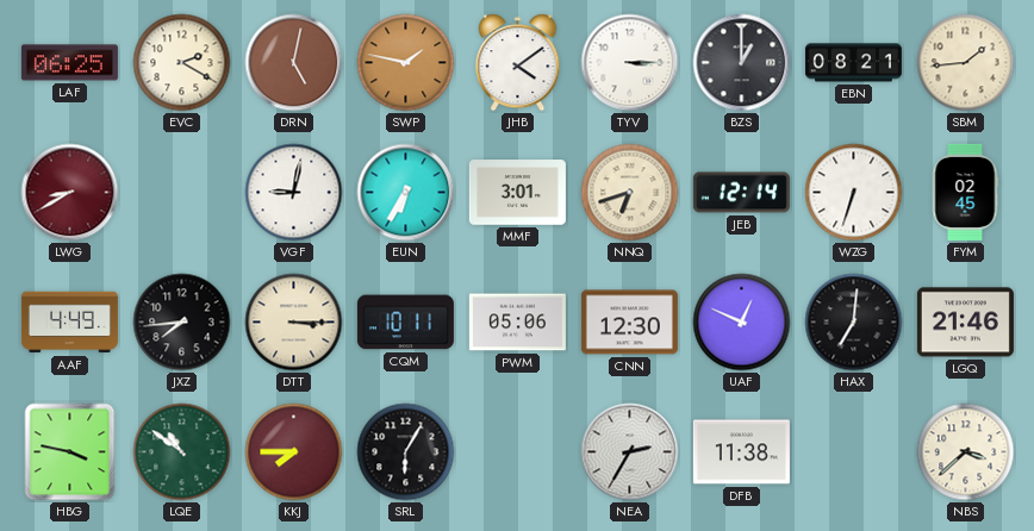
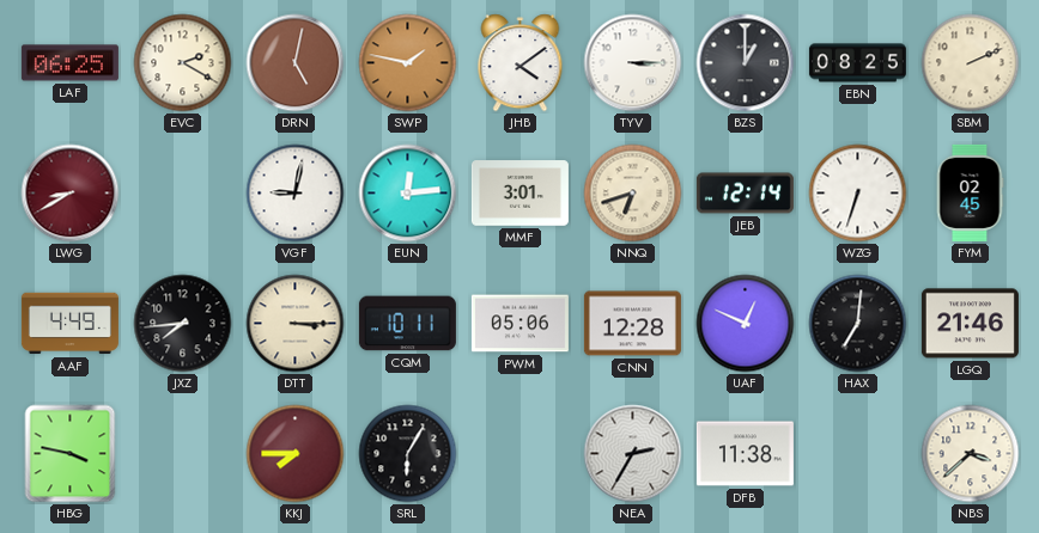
EBN: 08:21 -> 08:25 (857, 63)
SBM: 1:44 -> 2:11 (971, 63)
EUN: 6:35 -> 12:14 (408, 194)
CNN: 12:30 -> 12:28 (632, 324)
LQE: 10:51 -> none (182, 452)
